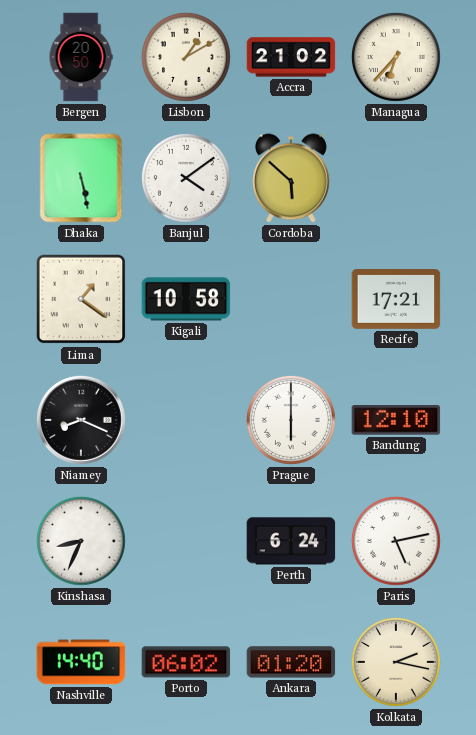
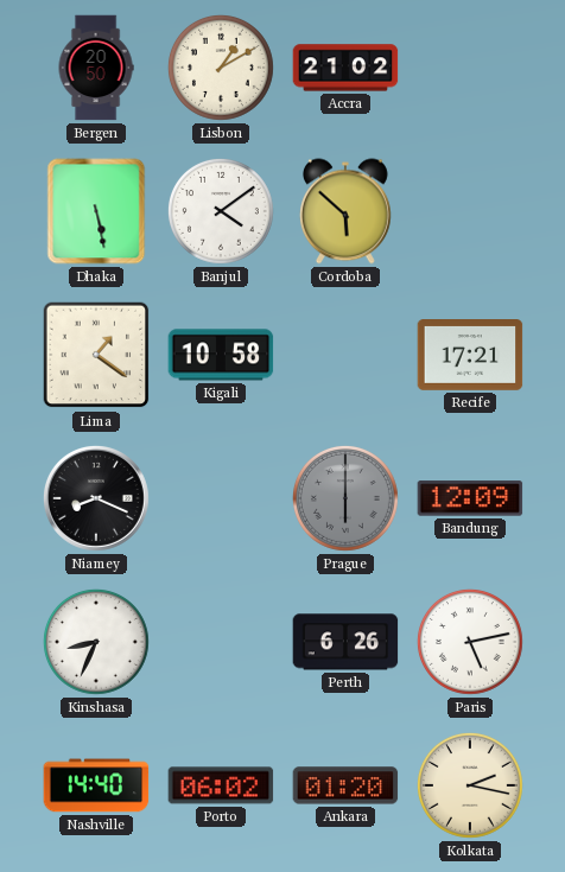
Managua: 6:37 -> none (396, 57)
Prague dial: white -> grey (345, 498)
Bandung: 12:10 -> 12:09 (470, 498)
Perth: 6:24 -> 6:26 (345, 642)
